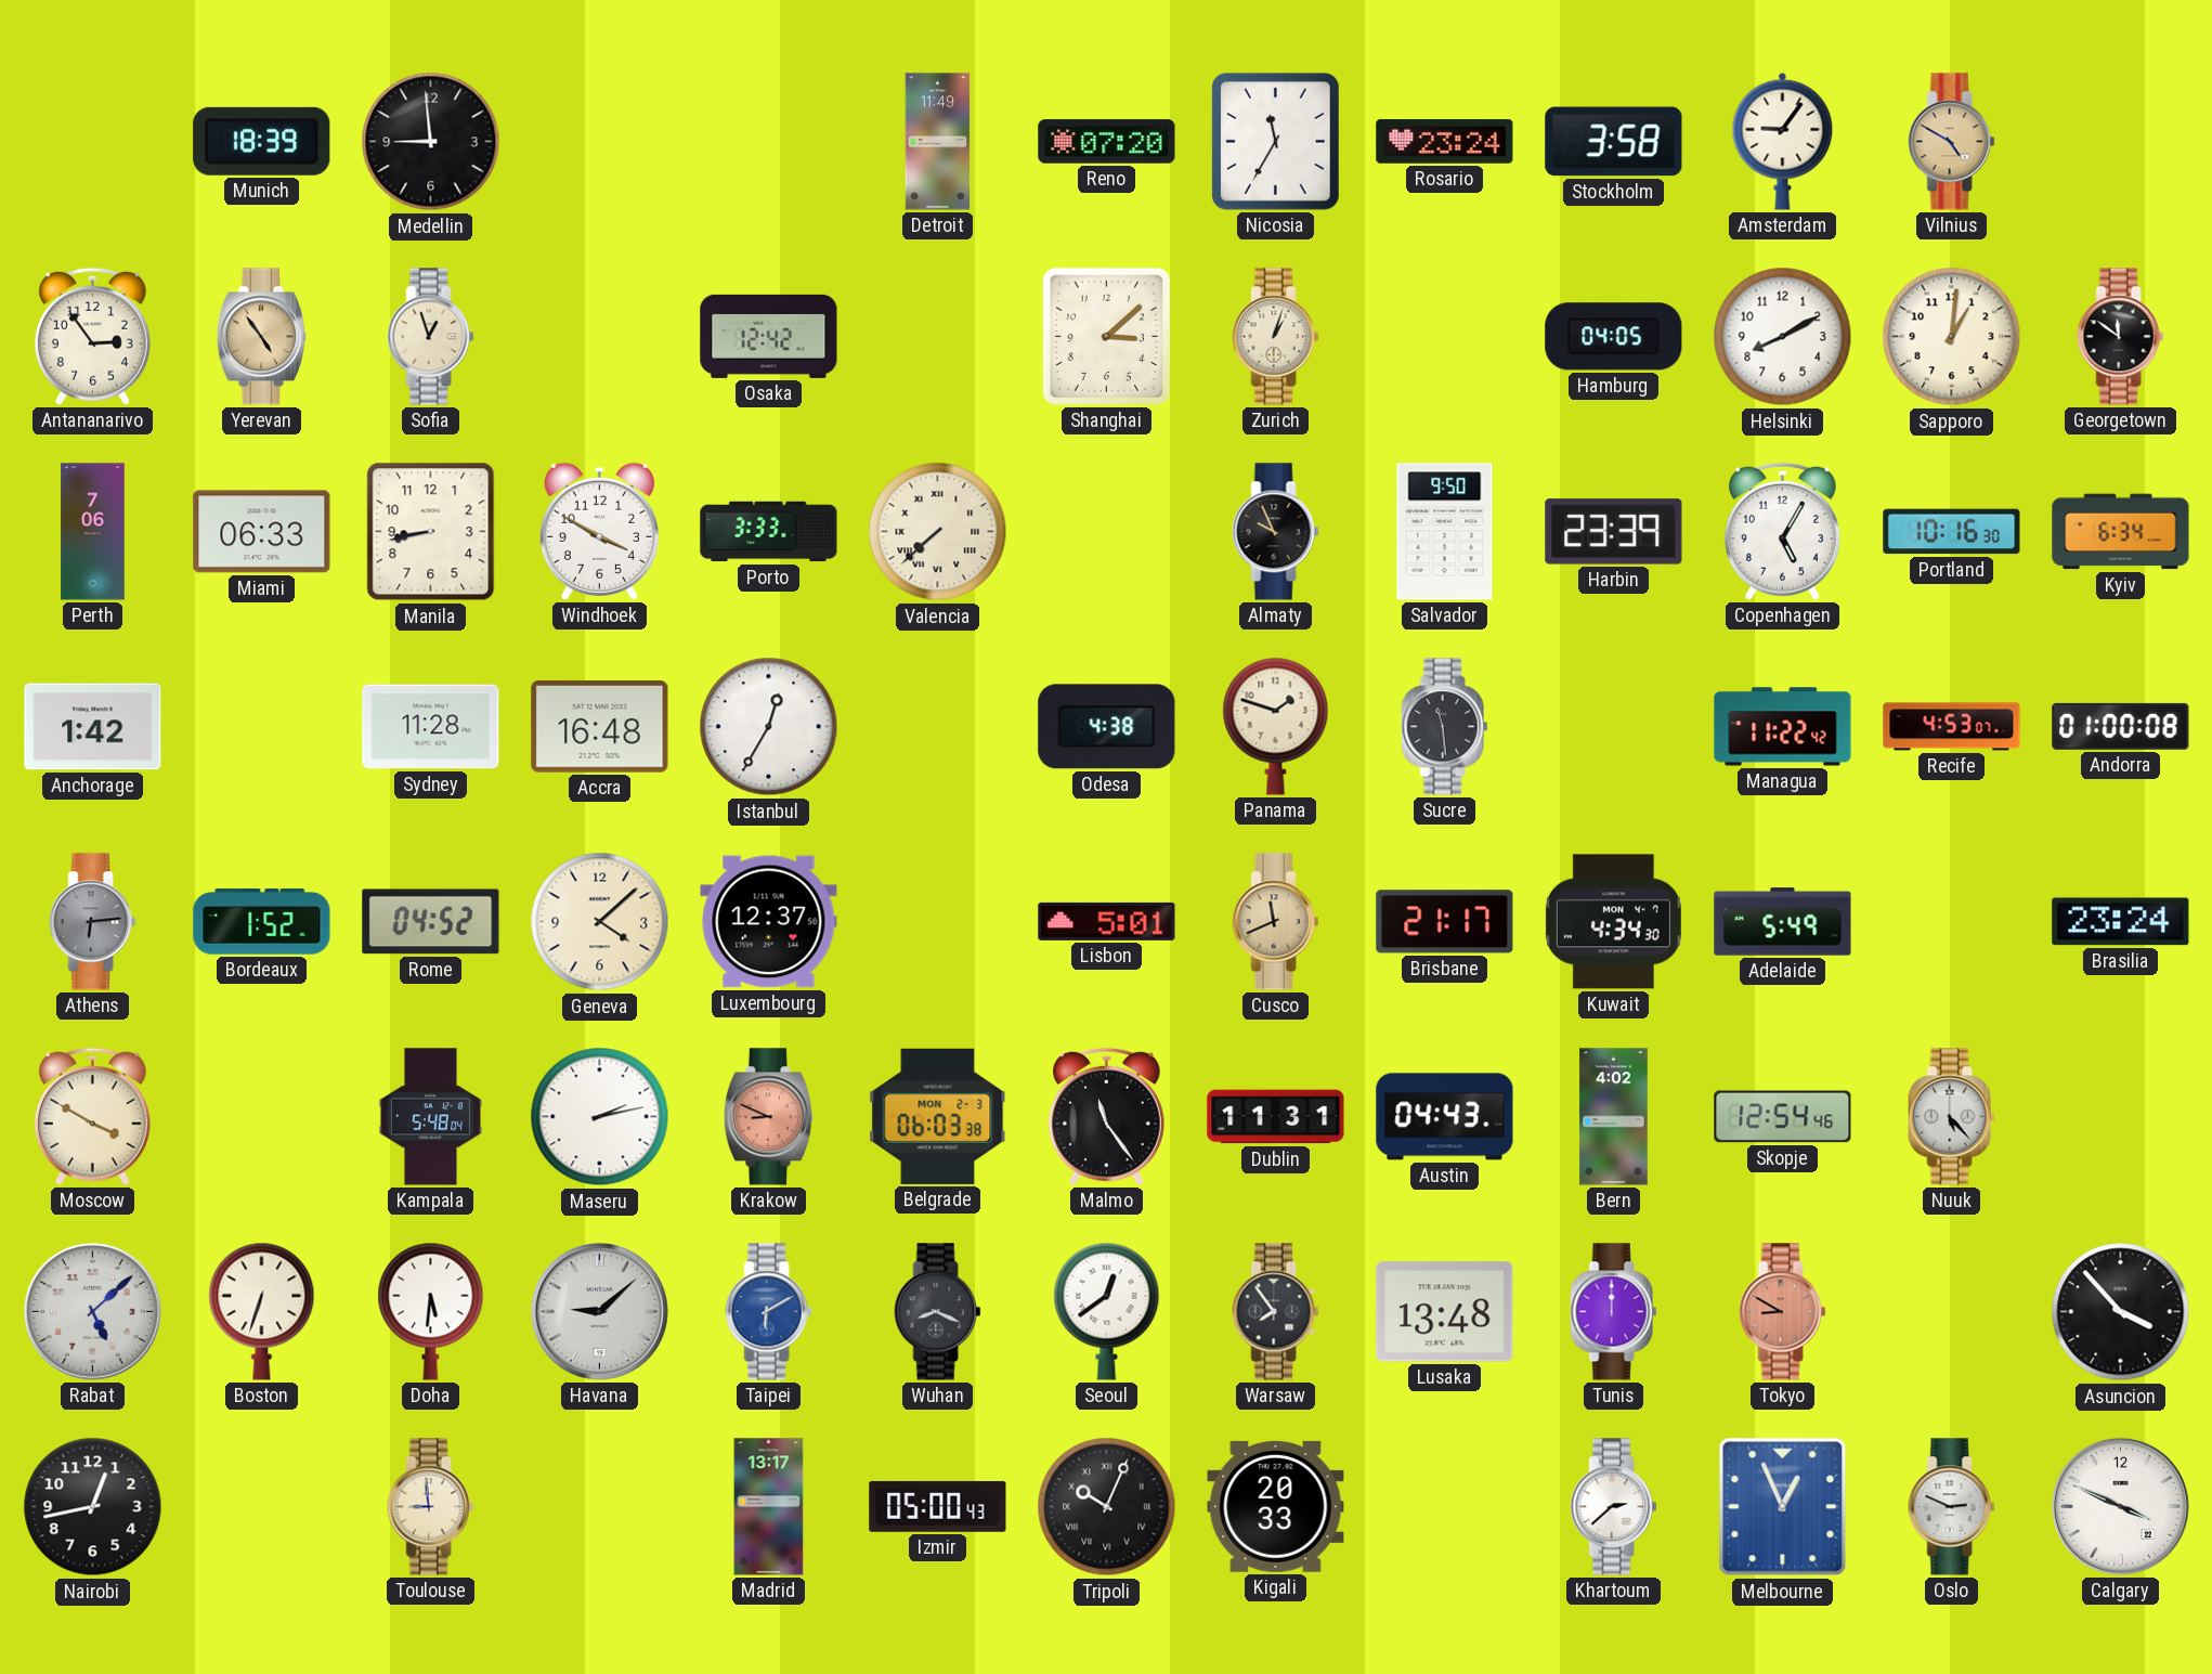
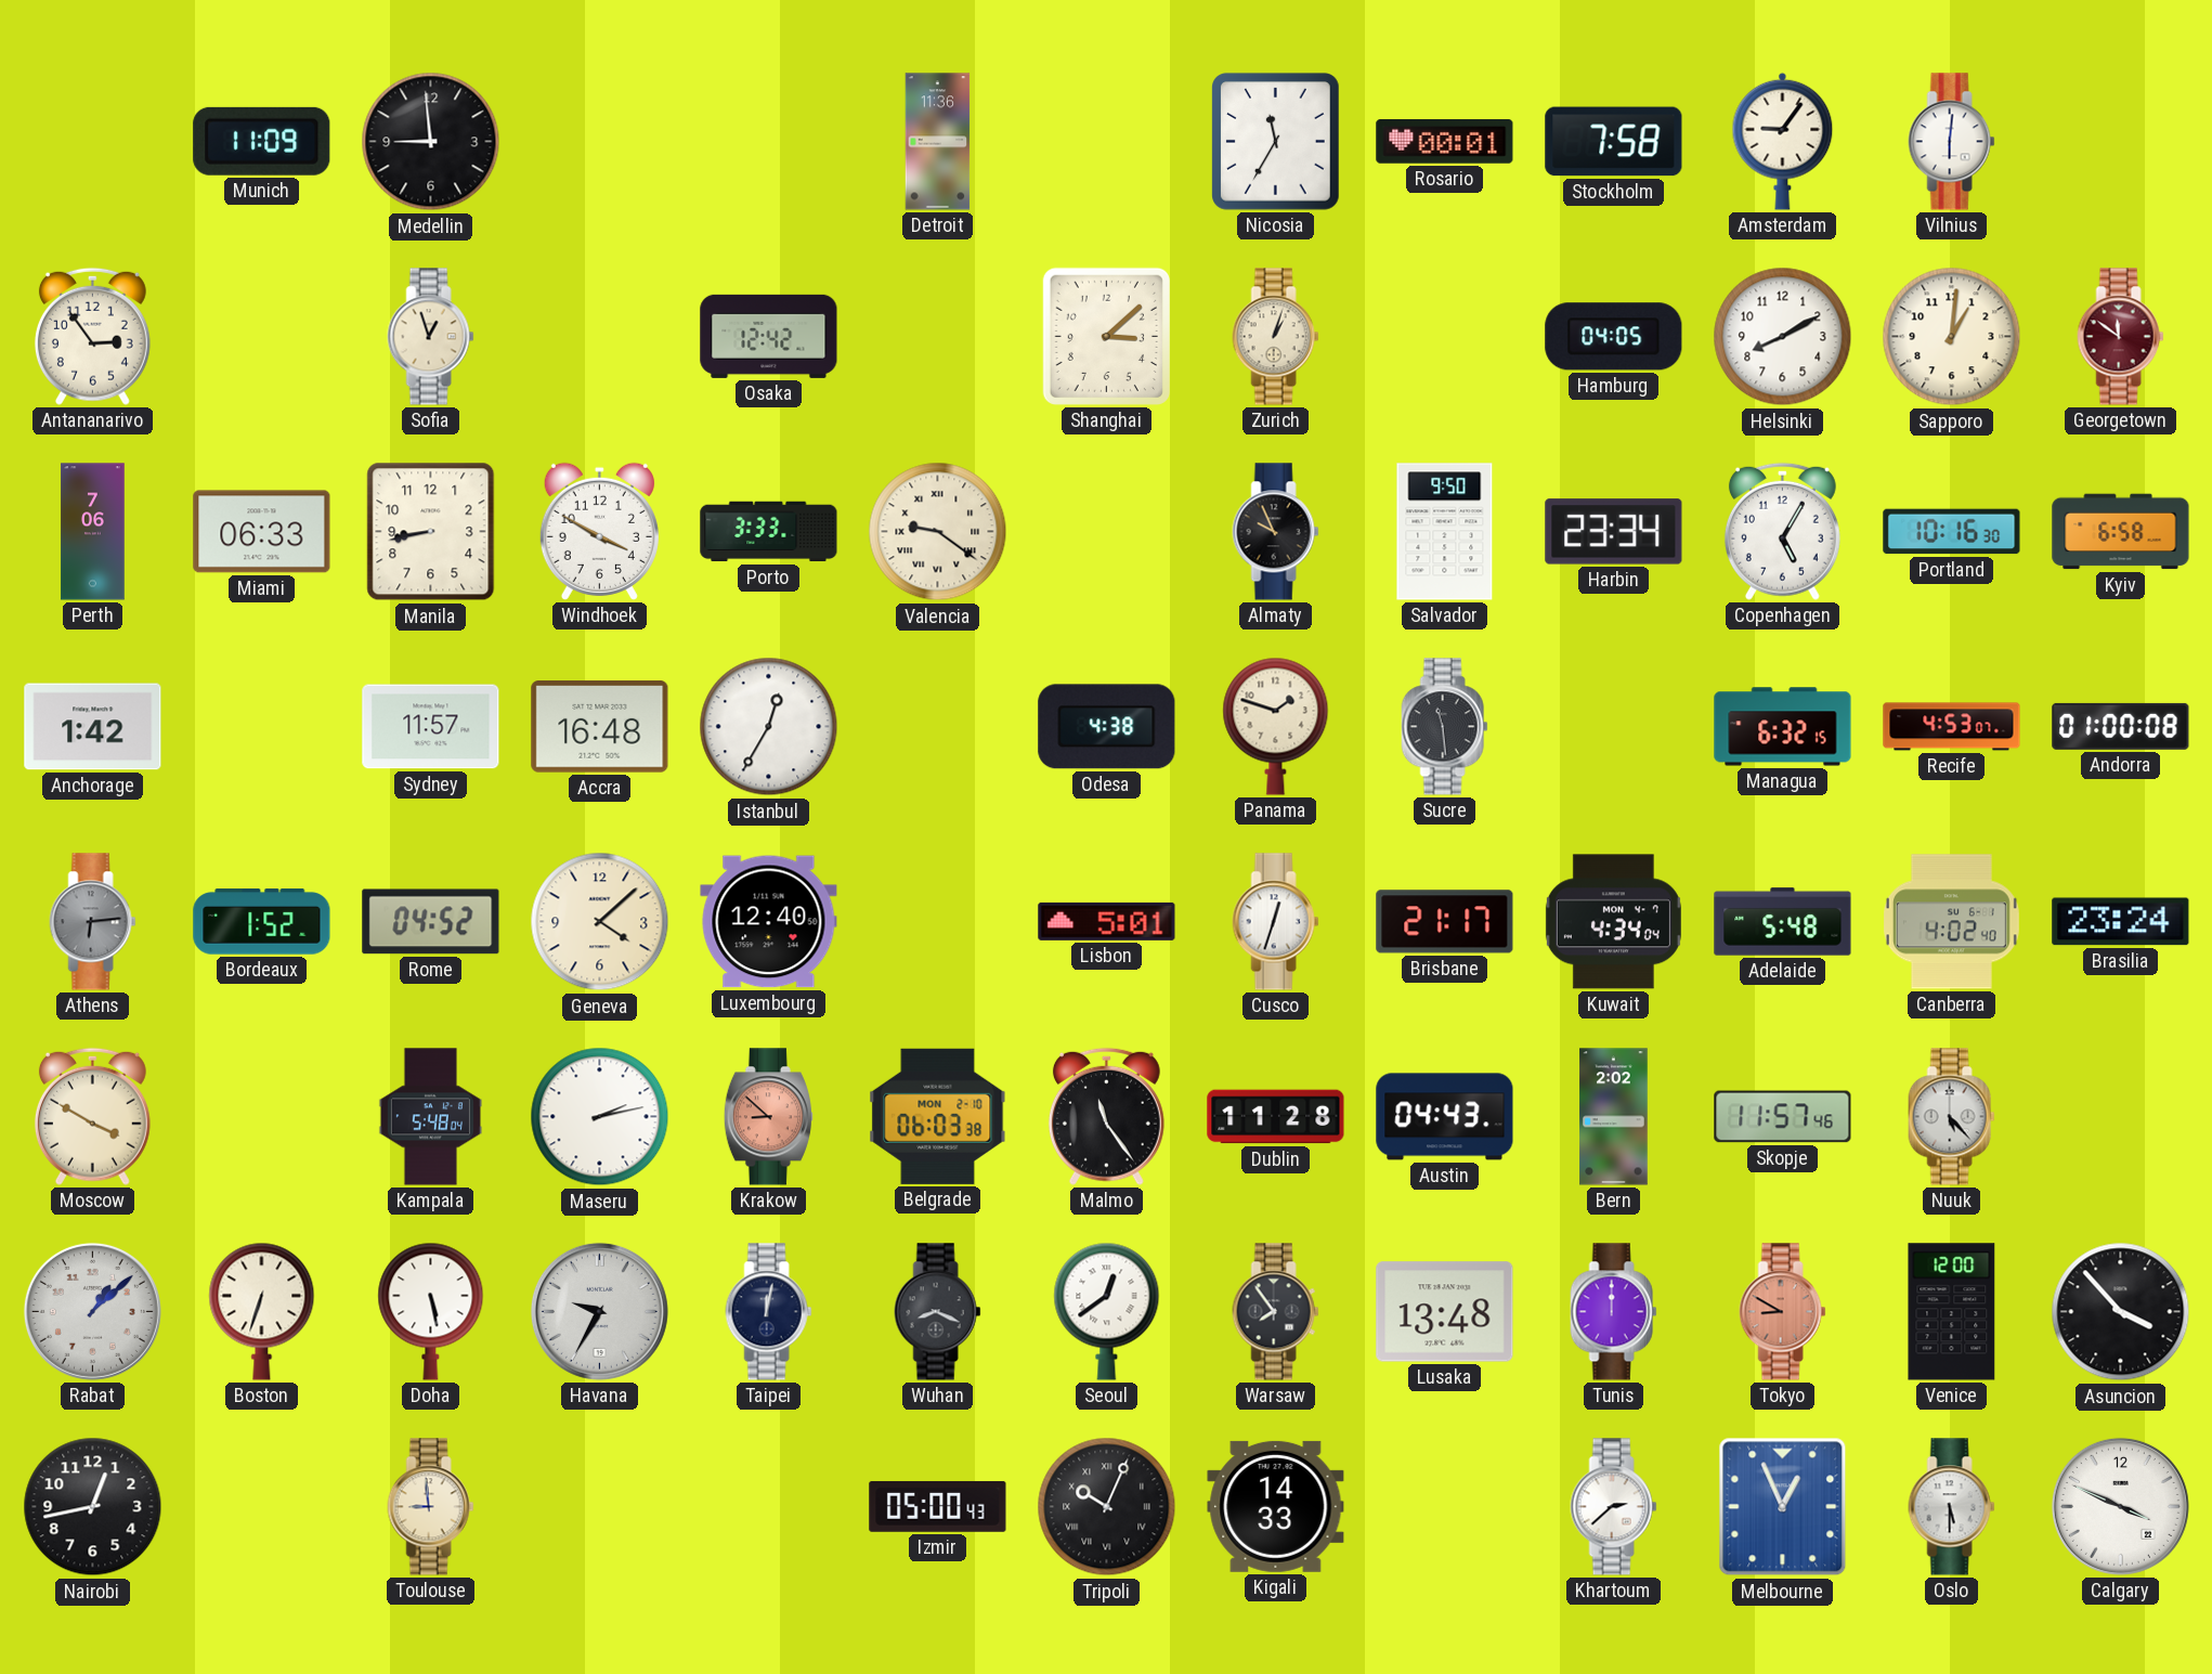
Munich: 18:39 -> 11:09 (262, 141)
Detroit: 11:49 -> 11:36 (938, 142)
Reno: 07:20 -> none (1107, 142)
Rosario: 23:24 -> 00:01 (1445, 142)
Stockholm: 3:58 -> 7:58 (1614, 142)
Vilnius: 4:50 -> 6:01 (1952, 142)
Vilnius dial: champagne -> white (1952, 142)
Yerevan: 4:54 -> none (261, 337)
Georgetown dial: black -> burgundy (2121, 337)
Valencia: 7:38 -> 9:21 (938, 532)
Harbin: 23:39 -> 23:34 (1614, 532)
Kyiv: 6:34 -> 6:58 (2121, 532)
Sydney: 11:28 -> 11:57 (431, 727)
Managua: 11:22 -> 6:32 (1783, 727)
Luxembourg: 12:37 -> 12:40 (769, 922)
Cusco: 11:41 -> 12:33 (1276, 922)
Cusco dial: champagne -> white (1276, 922)
Kuwait: 4:34:30 -> 4:34:04 (1613, 922)
Adelaide: 5:49 -> 5:48 (1783, 922)
Canberra: none -> 4:02 (1951, 922)
Krakow: 8:49 -> 8:52 (768, 1117)
Belgrade date: MON 2-3 -> MON 2-10 (938, 1116)
Dublin: 11:31 -> 11:28 (1276, 1117)
Bern: 4:02 -> 2:02 (1614, 1117)
Skopje: 12:54 -> 11:57 (1783, 1117)
Rabat: 5:08 -> 1:08 (92, 1311)
Doha: 5:31 -> 5:28 (431, 1311)
Havana: 9:08 -> 9:35 (599, 1311)
Taipei: 6:10 -> 12:02 (769, 1312)
Taipei dial: blue -> navy (769, 1312)
Venice: none -> 12:00 (1952, 1312)
Madrid: 13:17 -> none (769, 1507)
Kigali: 20:33 -> 14:33 (1276, 1506)
Oslo: 2:49 -> 5:30 (1952, 1507)
